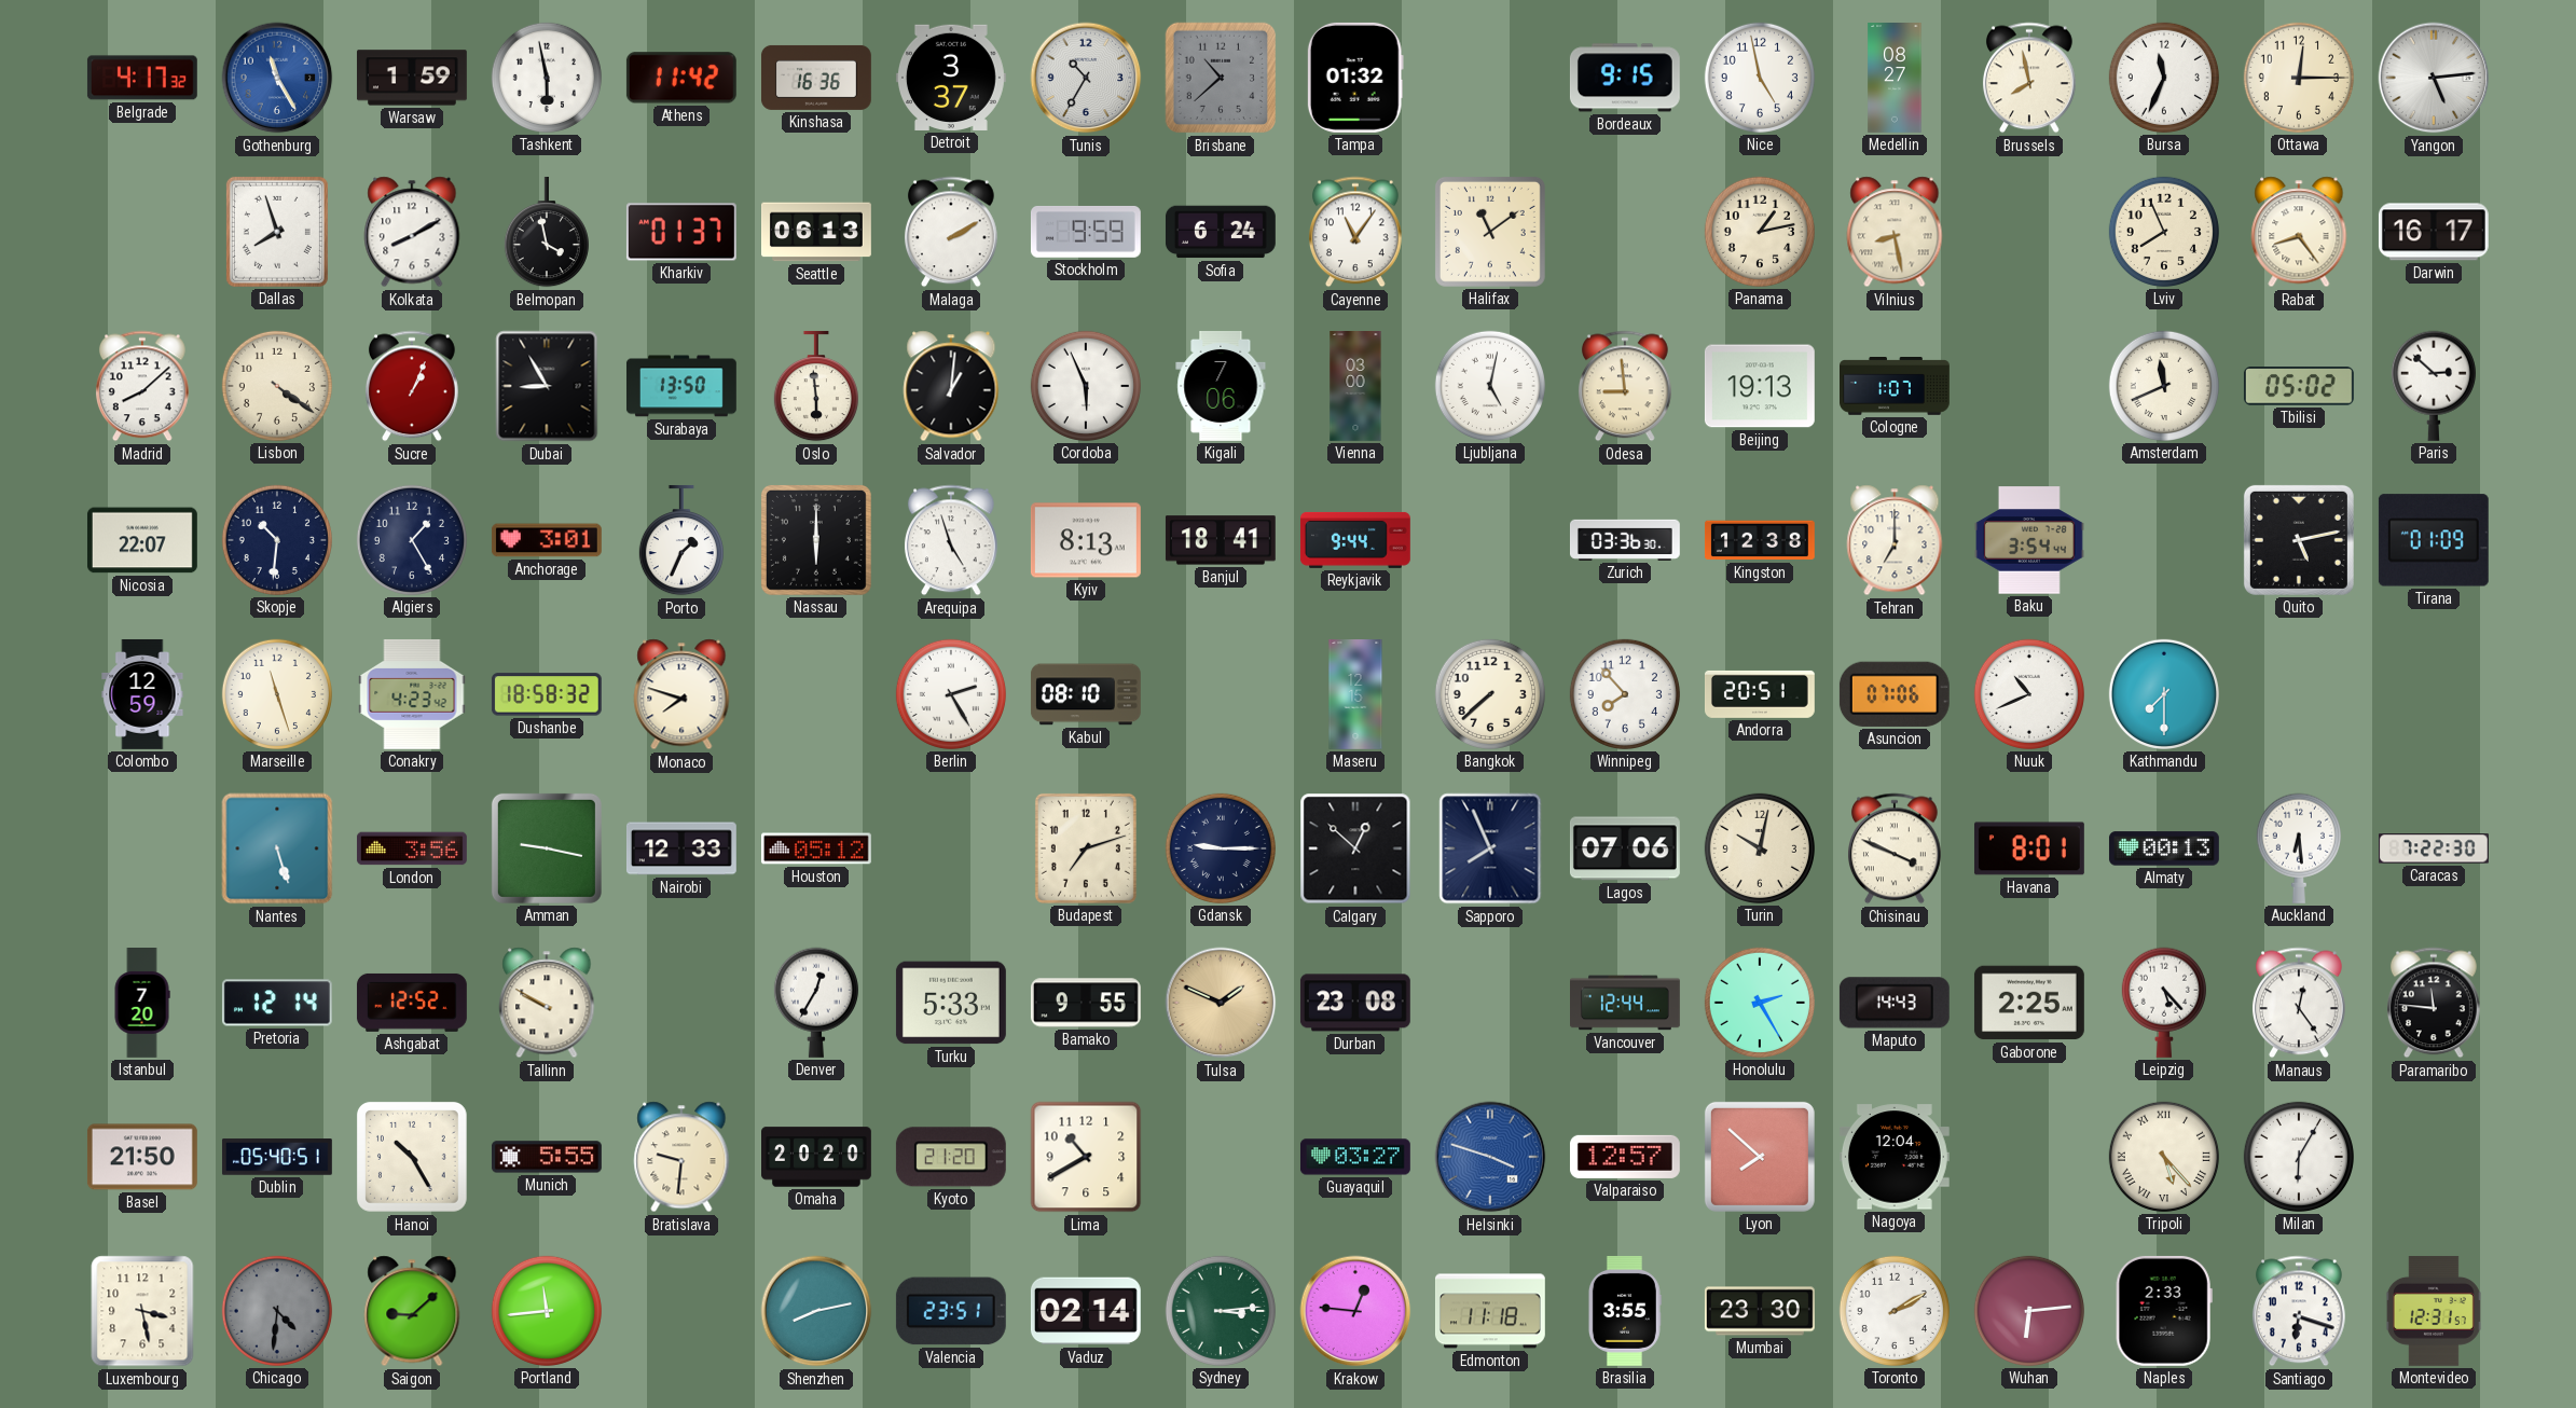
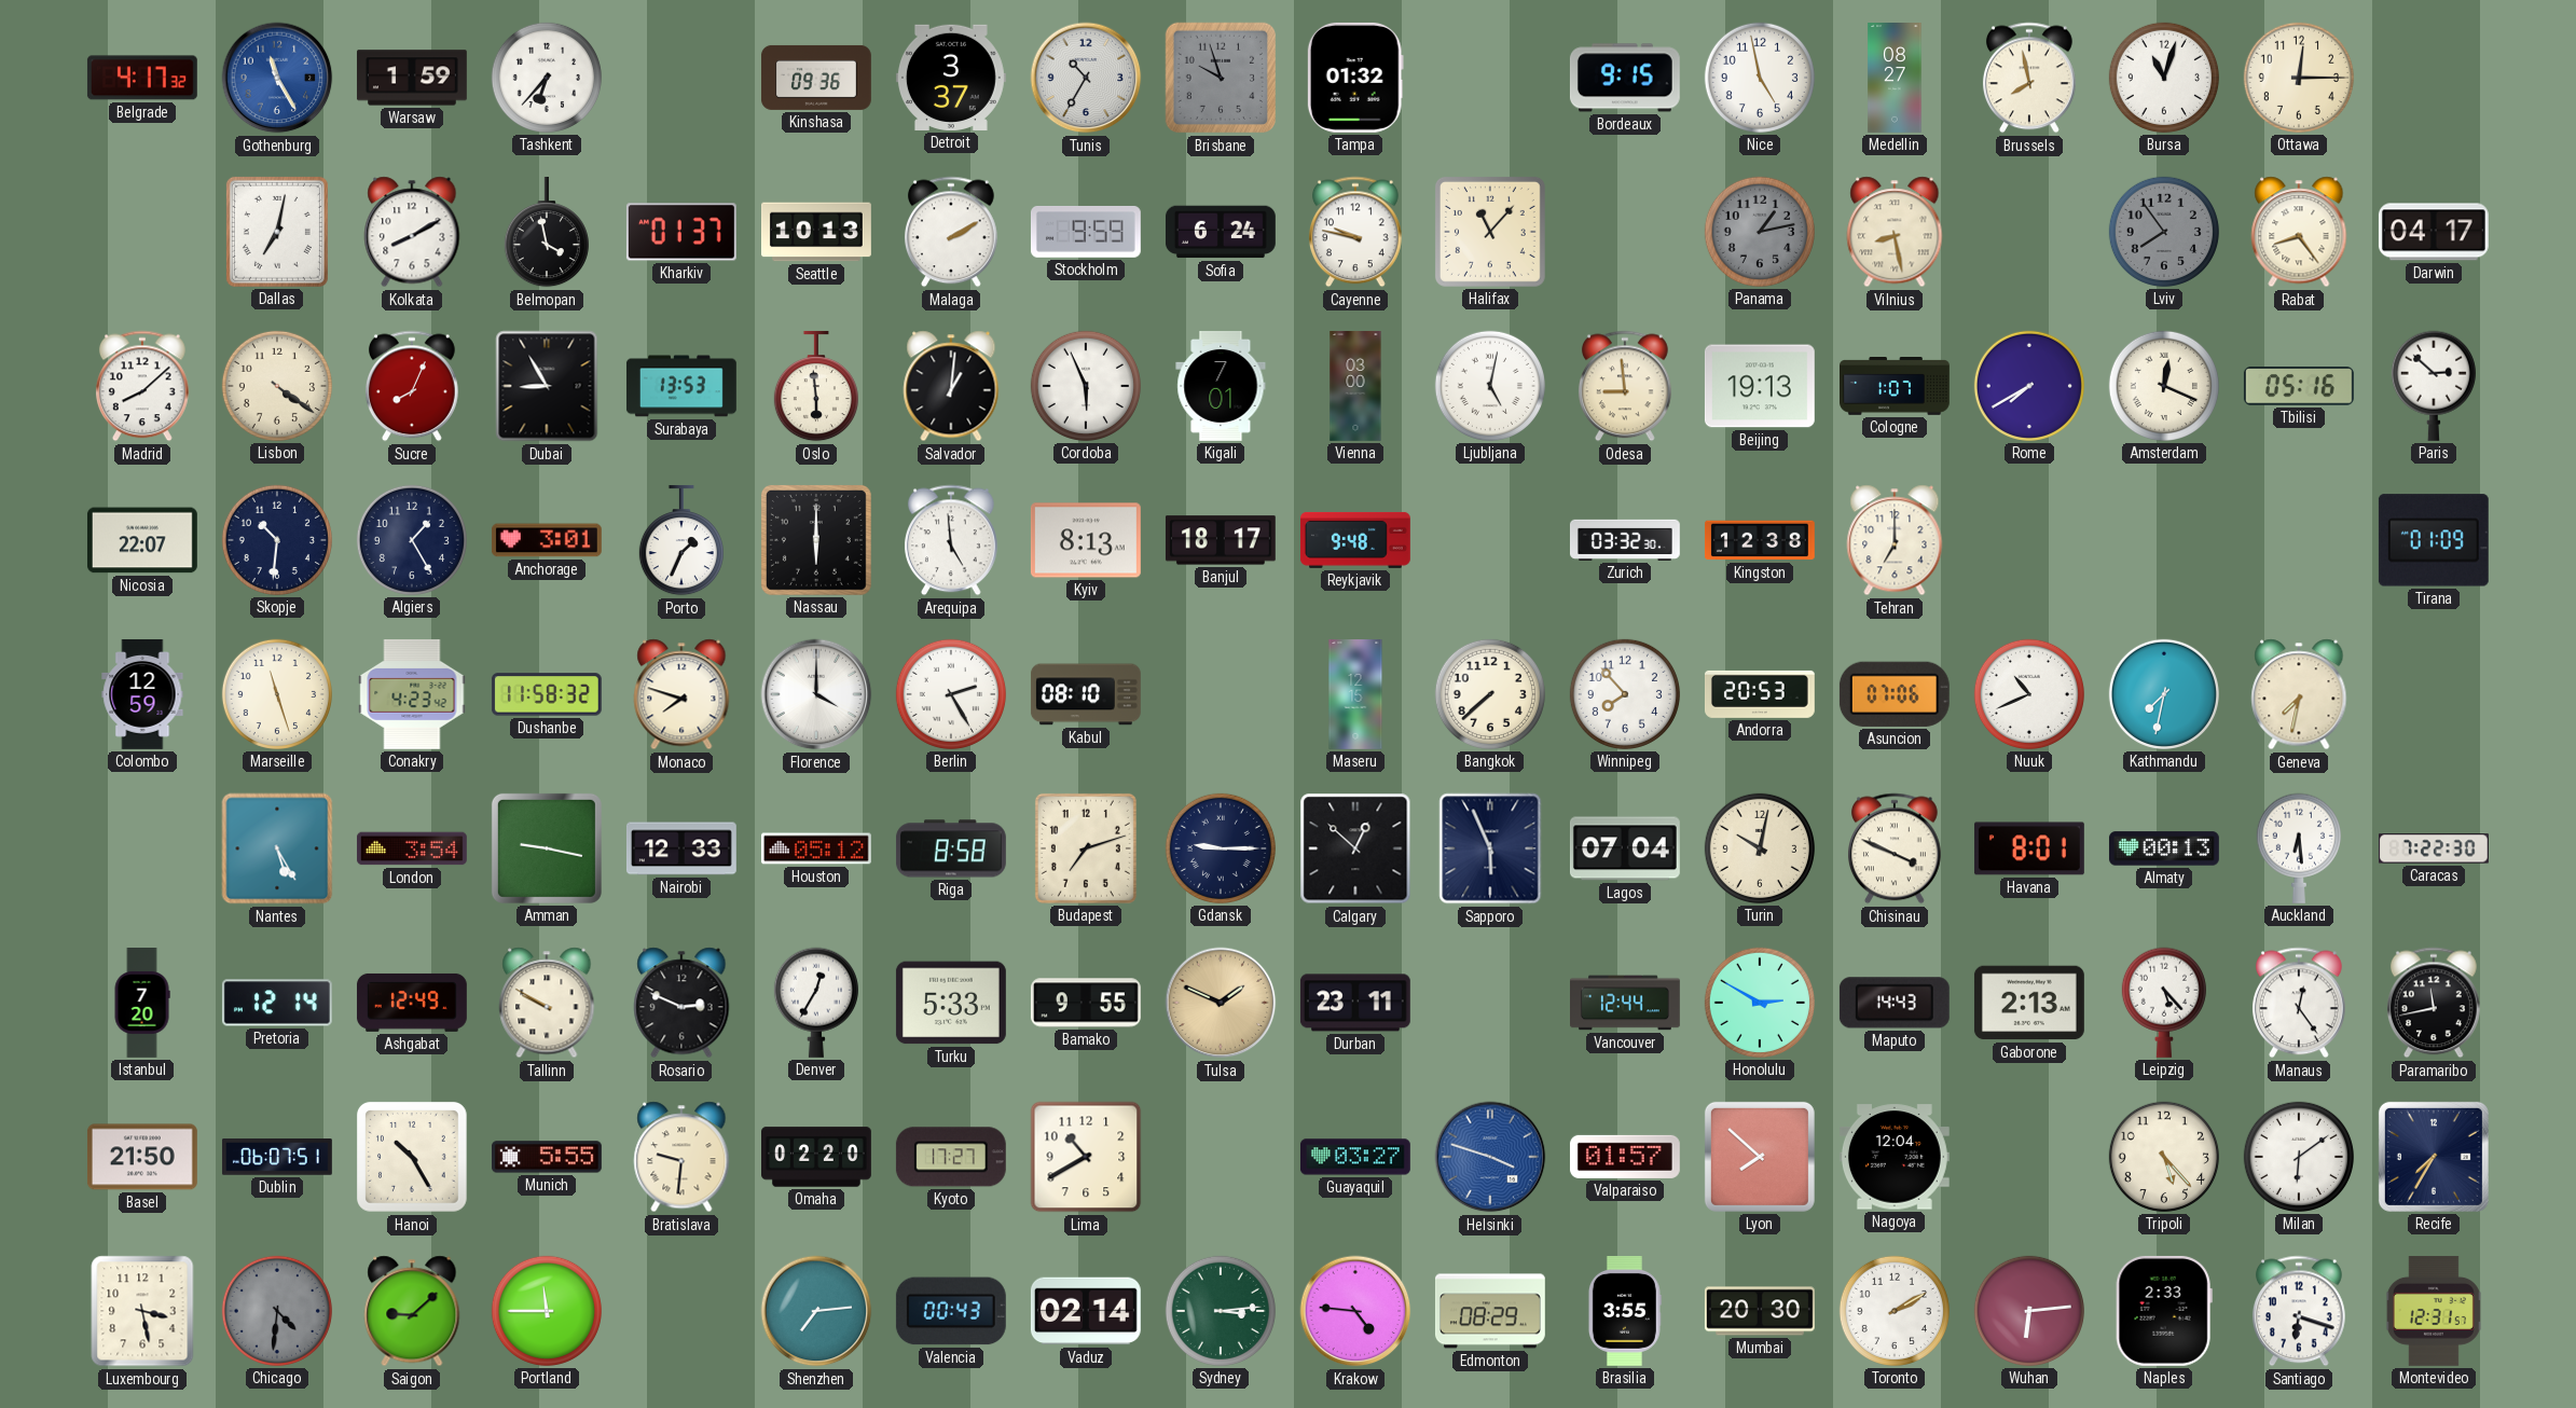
Tashkent: 5:58 -> 6:37 (547, 78)
Athens: 11:42 -> none (681, 78)
Kinshasa: 16:36 -> 09:36 (816, 78)
Brisbane: 10:38 -> 9:57 (1221, 78)
Bursa: 11:34 -> 11:03 (2164, 78)
Yangon: 5:14 -> none (2434, 78)
Dallas: 7:57 -> 7:02 (277, 232)
Seattle: 06:13 -> 10:13 (817, 232)
Cayenne: 11:06 -> 9:47 (1355, 232)
Halifax: 11:09 -> 11:07 (1490, 232)
Panama dial: cream -> grey (1760, 232)
Lviv: 7:56 -> 7:54 (2164, 232)
Lviv dial: cream -> grey (2164, 232)
Darwin: 16:17 -> 04:17 (2434, 232)
Sucre: 1:04 -> 8:04 (412, 386)
Surabaya: 13:50 -> 13:53 (681, 386)
Kigali: 7:06 -> 7:01 (1221, 386)
Rome: none -> 7:40 (2029, 386)
Amsterdam: 11:41 -> 12:19 (2164, 386)
Tbilisi: 05:02 -> 05:16 (2299, 386)
Arequipa: 4:57 -> 4:59 (951, 540)
Banjul: 18:41 -> 18:17 (1221, 540)
Reykjavik: 9:44 -> 9:48 (1355, 540)
Zurich: 03:36 -> 03:32 (1625, 540)
Baku: 3:54 -> none (2029, 540)
Quito: 5:13 -> none (2299, 540)
Dushanbe: 18:58 -> 11:58 (547, 694)
Florence: none -> 4:00 (816, 694)
Andorra: 20:51 -> 20:53 (1760, 694)
Kathmandu: 7:30 -> 7:32 (2164, 694)
Geneva: none -> 7:32 (2299, 694)
Nantes: 5:27 -> 5:25 (277, 848)
London: 3:56 -> 3:54 (412, 848)
Riga: none -> 8:58 (951, 848)
Sapporo: 7:56 -> 5:56 (1490, 848)
Lagos: 07:06 -> 07:04 (1625, 848)
Ashgabat: 12:52 -> 12:49 (412, 1003)
Rosario: none -> 2:49 (681, 1003)
Durban: 23:08 -> 23:11 (1355, 1003)
Honolulu: 2:25 -> 2:50 (1760, 1003)
Gaborone: 2:25 -> 2:13 (2029, 1003)
Paramaribo: 11:46 -> 11:43 (2434, 1003)
Dublin: 05:40 -> 06:07 (277, 1157)
Omaha: 20:20 -> 02:20 (817, 1157)
Kyoto: 21:20 -> 17:27 (951, 1157)
Valparaiso: 12:57 -> 01:57 (1625, 1157)
Tripoli numerals: Roman -> Arabic (2164, 1157)
Milan: 6:05 -> 6:09 (2299, 1157)
Recife: none -> 7:35 (2434, 1157)
Portland: 11:44 -> 11:45 (547, 1311)
Shenzhen: 8:13 -> 7:14 (816, 1311)
Valencia: 23:51 -> 00:43 (951, 1311)
Krakow: 12:46 -> 4:46 (1355, 1311)
Edmonton: 11:18 -> 08:29 (1490, 1311)
Mumbai: 23:30 -> 20:30 (1760, 1311)
